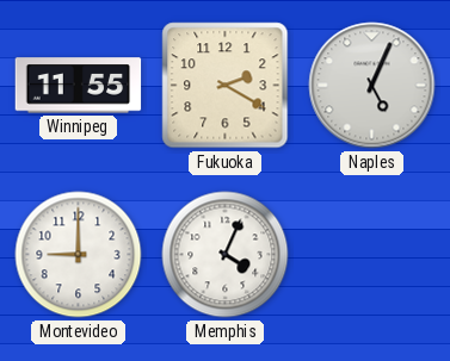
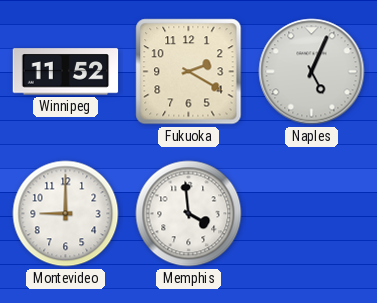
Winnipeg: 11:55 -> 11:52 (66, 72)
Memphis: 4:04 -> 3:59 (189, 214)
